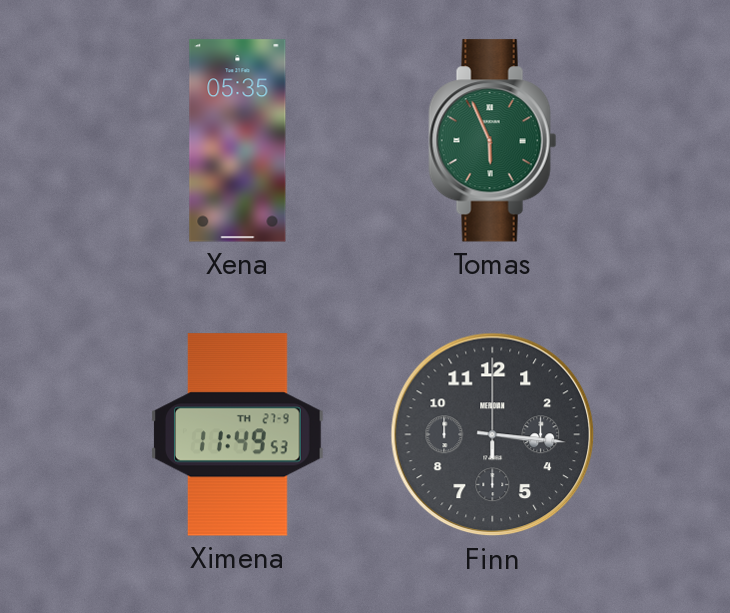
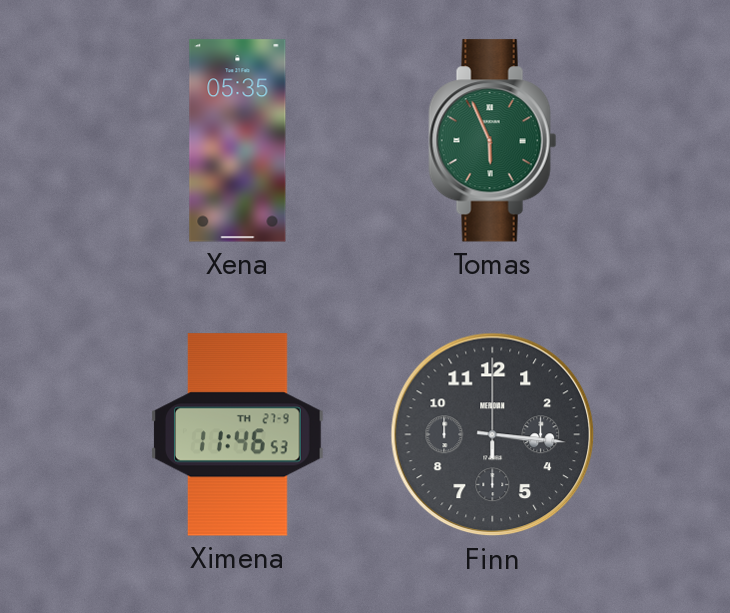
Ximena: 11:49 -> 11:46 (238, 435)
